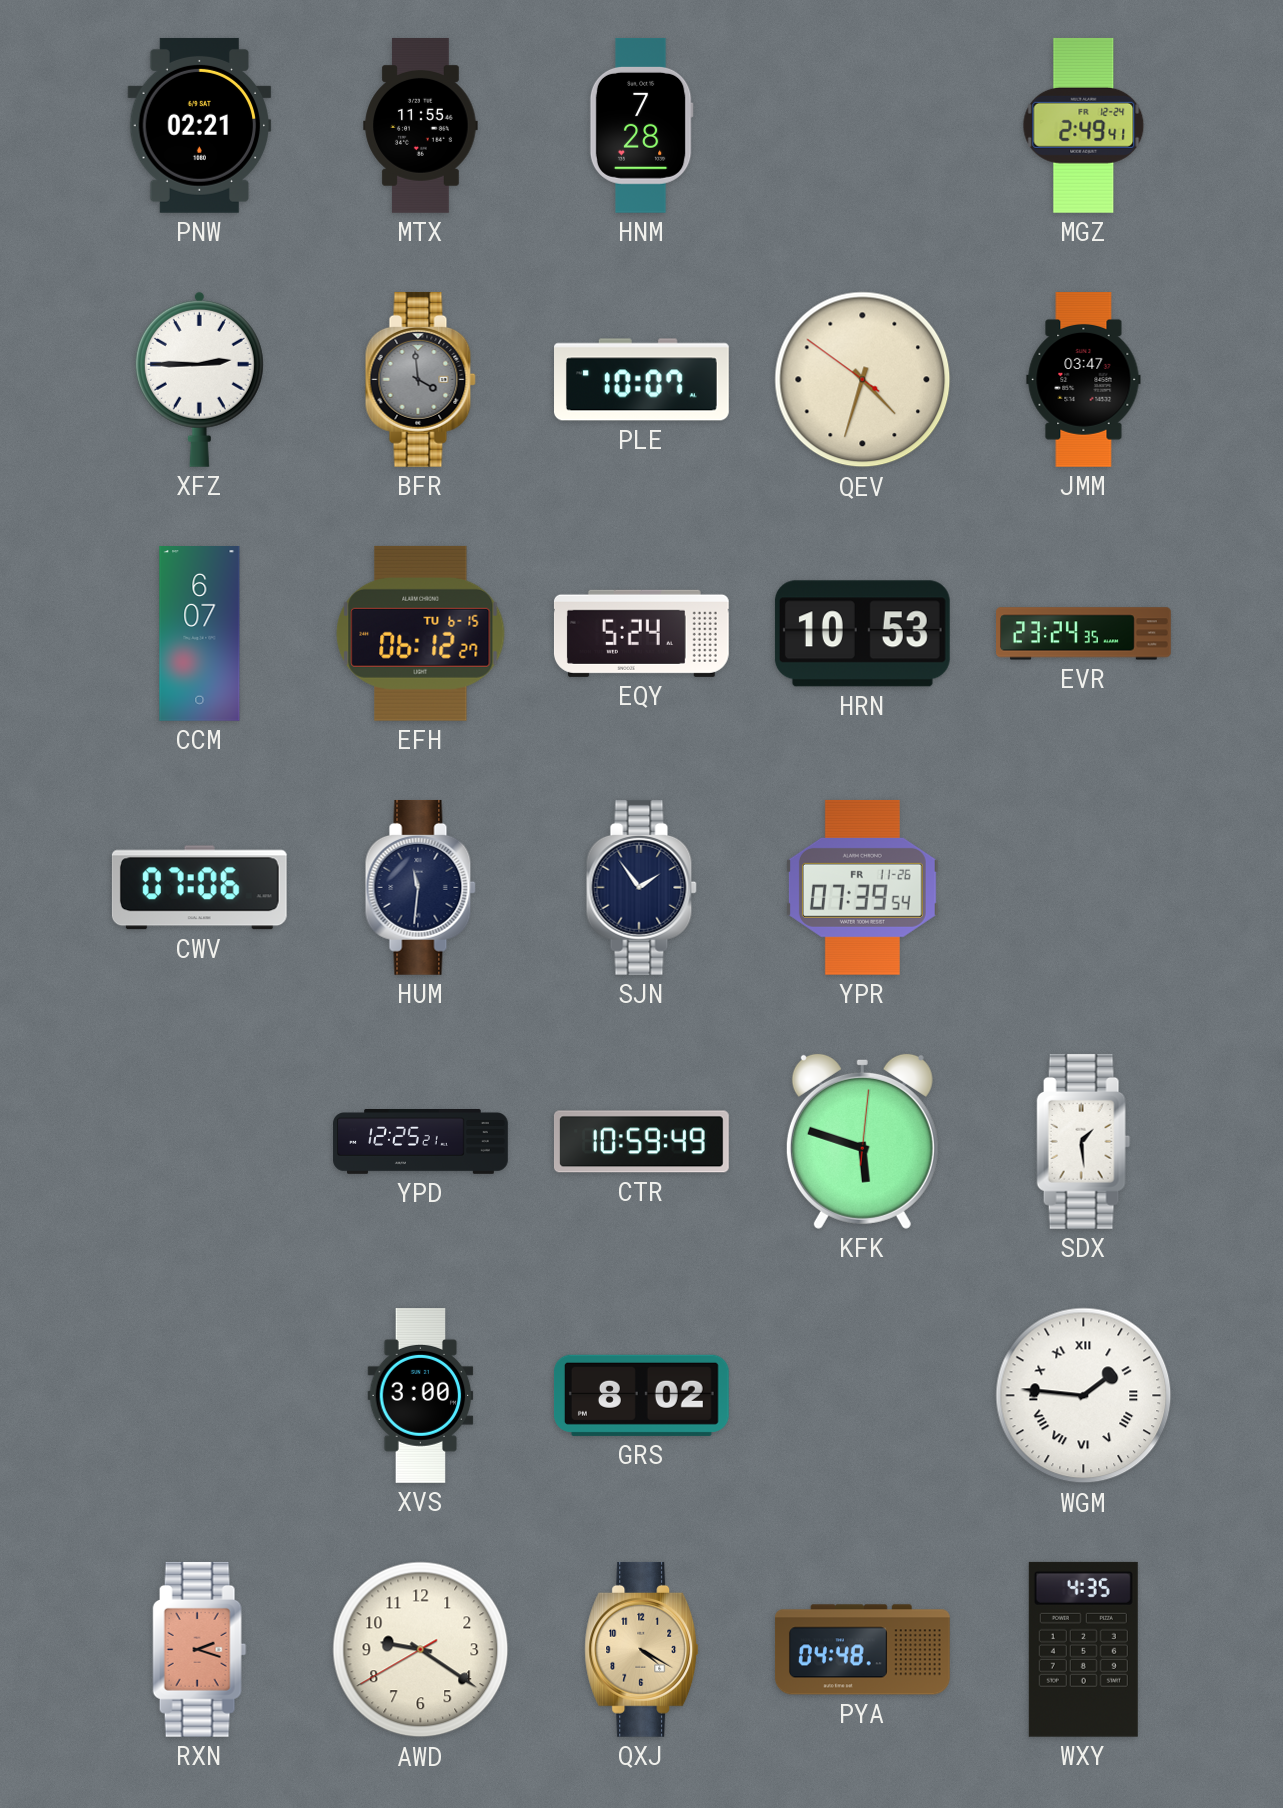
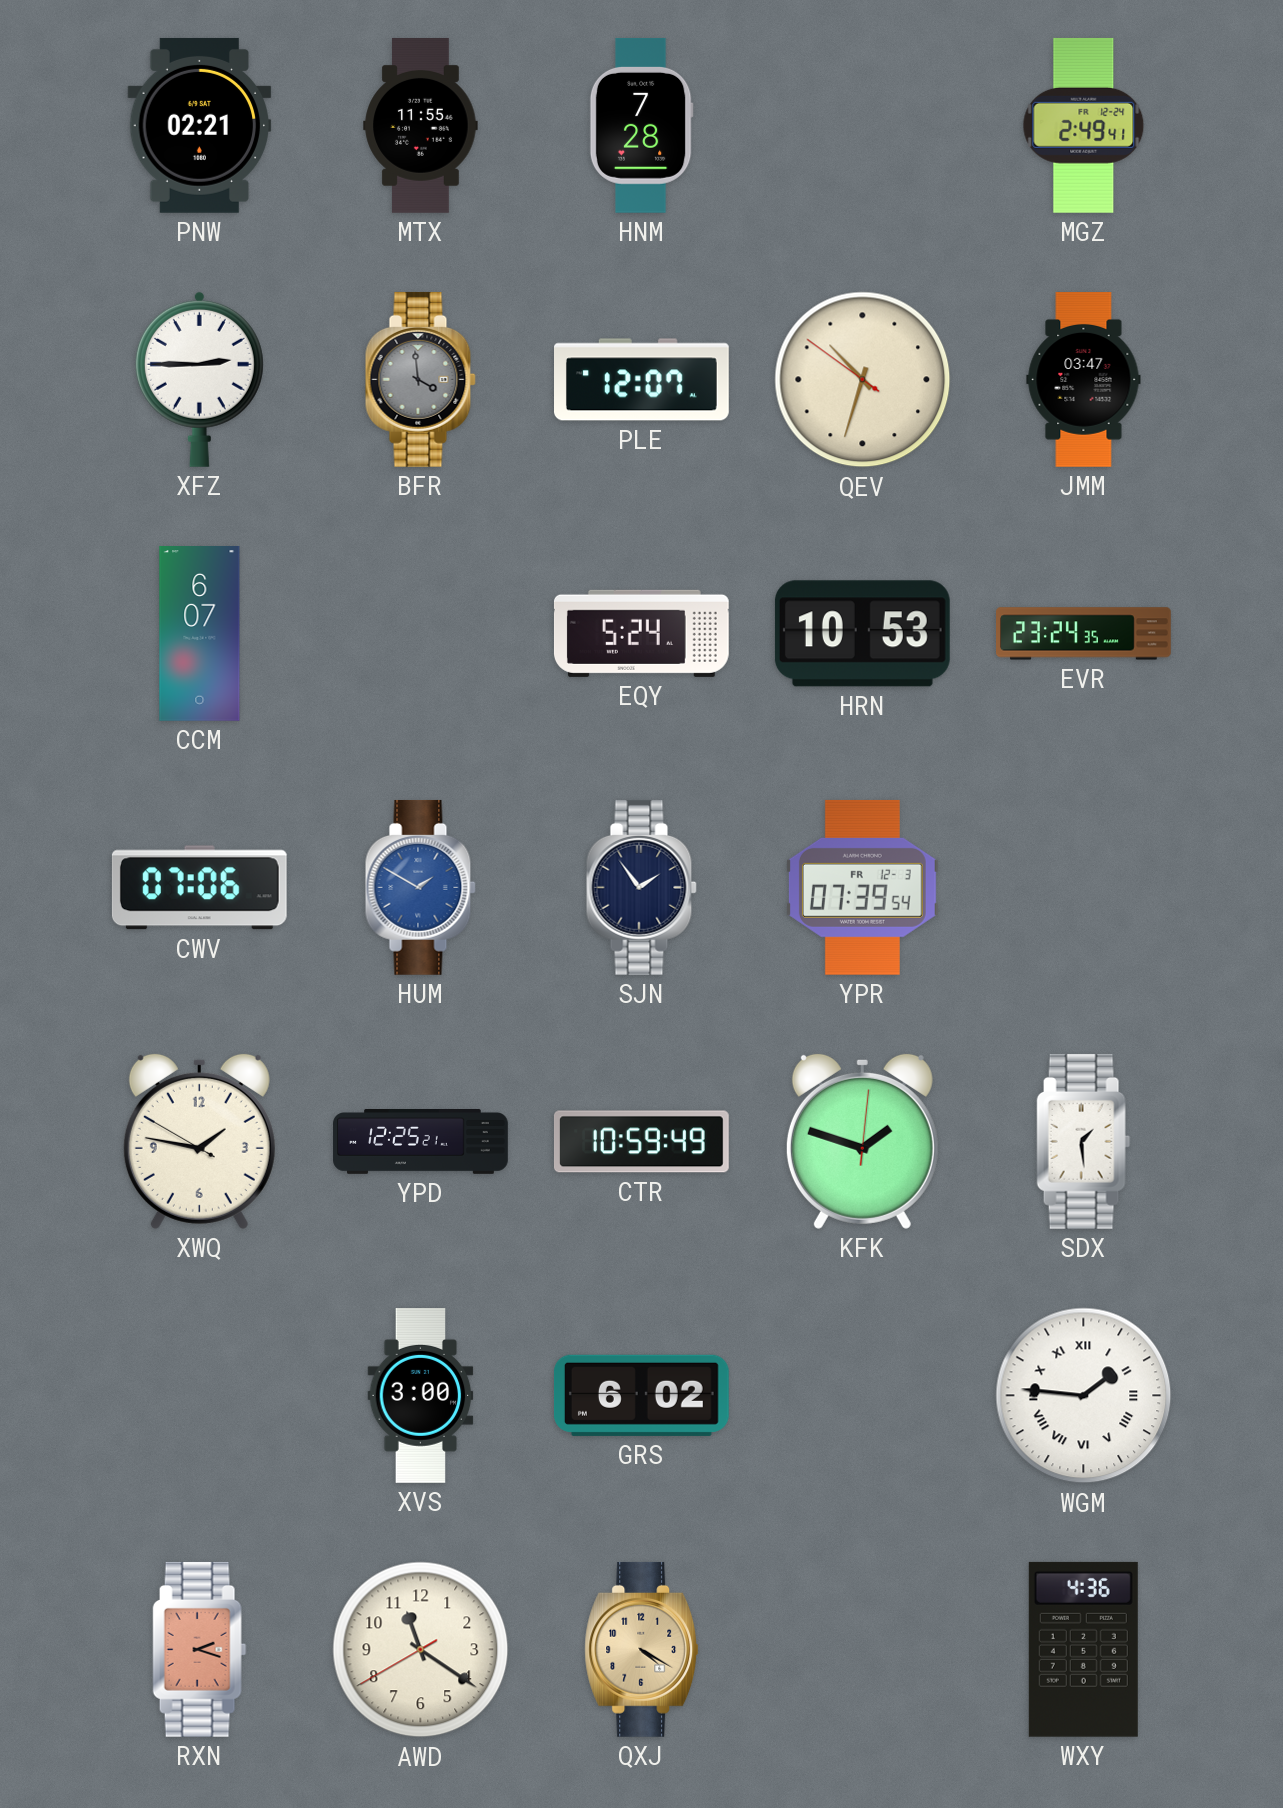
PLE: 10:07 -> 12:07 (642, 380)
QEV: 4:32 -> 10:32 (863, 380)
EFH: 06:12 -> none (421, 633)
HUM: 11:31 -> 1:50 (420, 887)
HUM dial: navy -> blue (420, 887)
YPR date: FR 11-26 -> FR 12-3 (862, 887)
XWQ: none -> 1:46 (199, 1141)
KFK: 5:48 -> 1:48 (862, 1141)
GRS: 8:02 -> 6:02 (641, 1395)
AWD: 9:20 -> 11:20 (421, 1650)
PYA: 04:48 -> none (862, 1650)
WXY: 4:35 -> 4:36 (1083, 1649)
